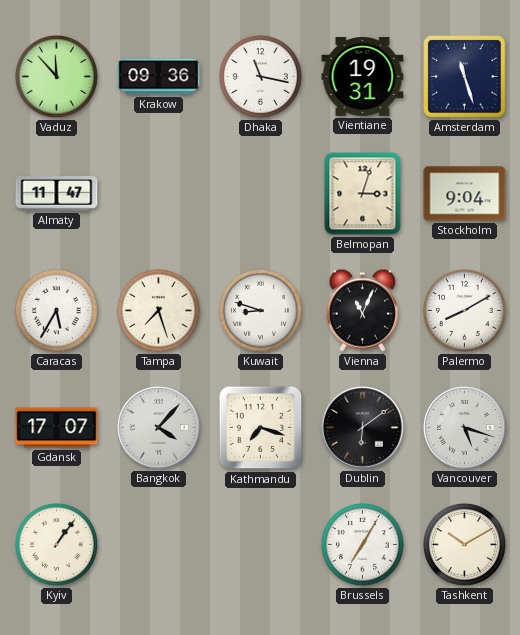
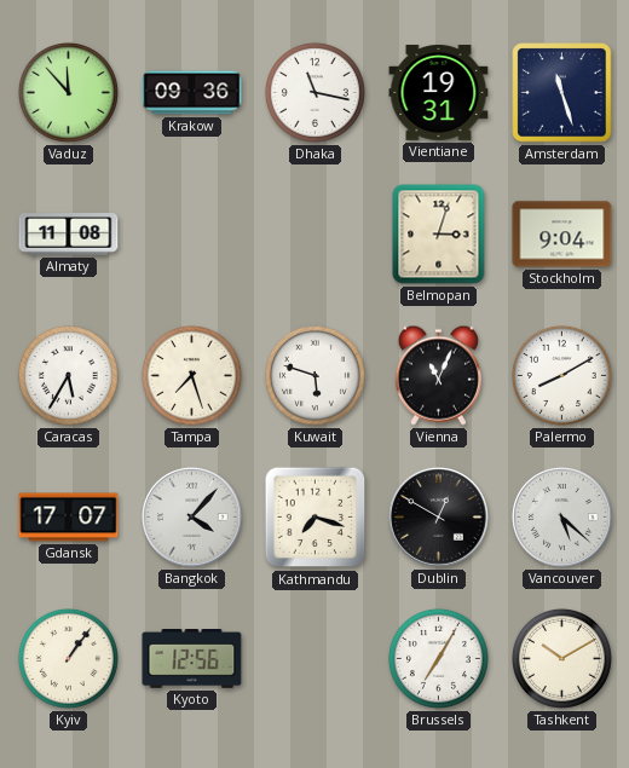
Almaty: 11:47 -> 11:08 (69, 235)
Kuwait: 8:48 -> 5:48 (314, 375)
Dublin: 6:09 -> 12:50 (439, 518)
Vancouver: 5:18 -> 5:22 (562, 518)
Kyoto: none -> 12:56 (192, 659)
